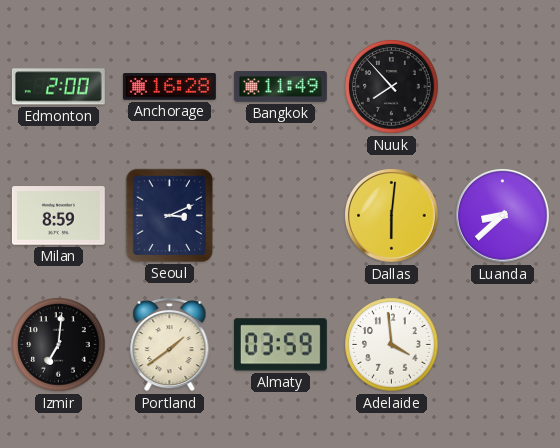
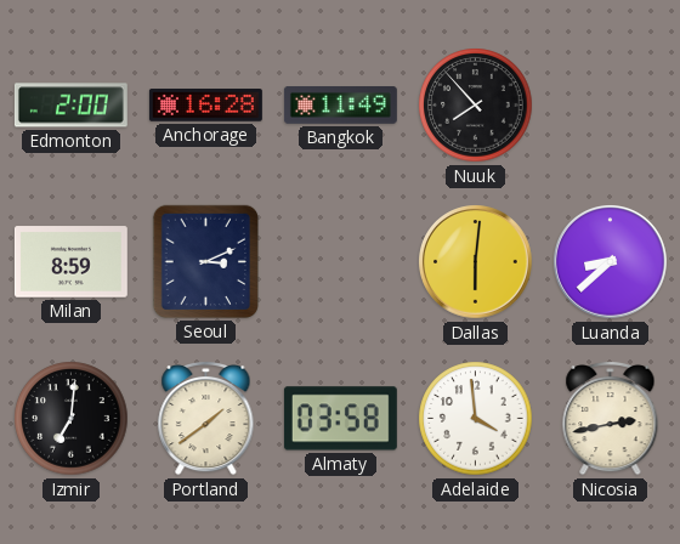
Almaty: 03:59 -> 03:58 (340, 419)
Nicosia: none -> 2:43 (611, 418)
